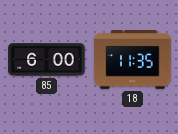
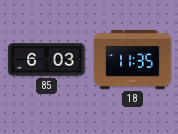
85: 6:00 -> 6:03 (47, 60)
